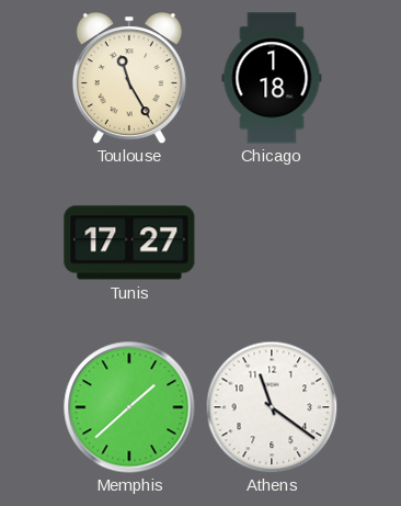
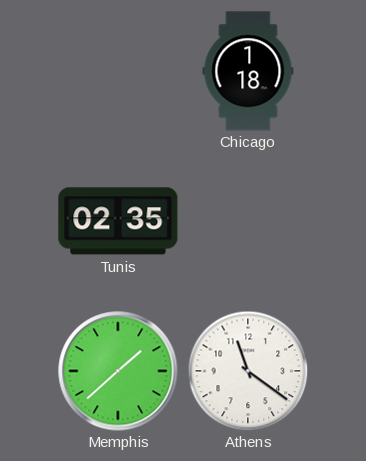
Toulouse: 11:25 -> none (129, 78)
Tunis: 17:27 -> 02:35 (118, 221)
